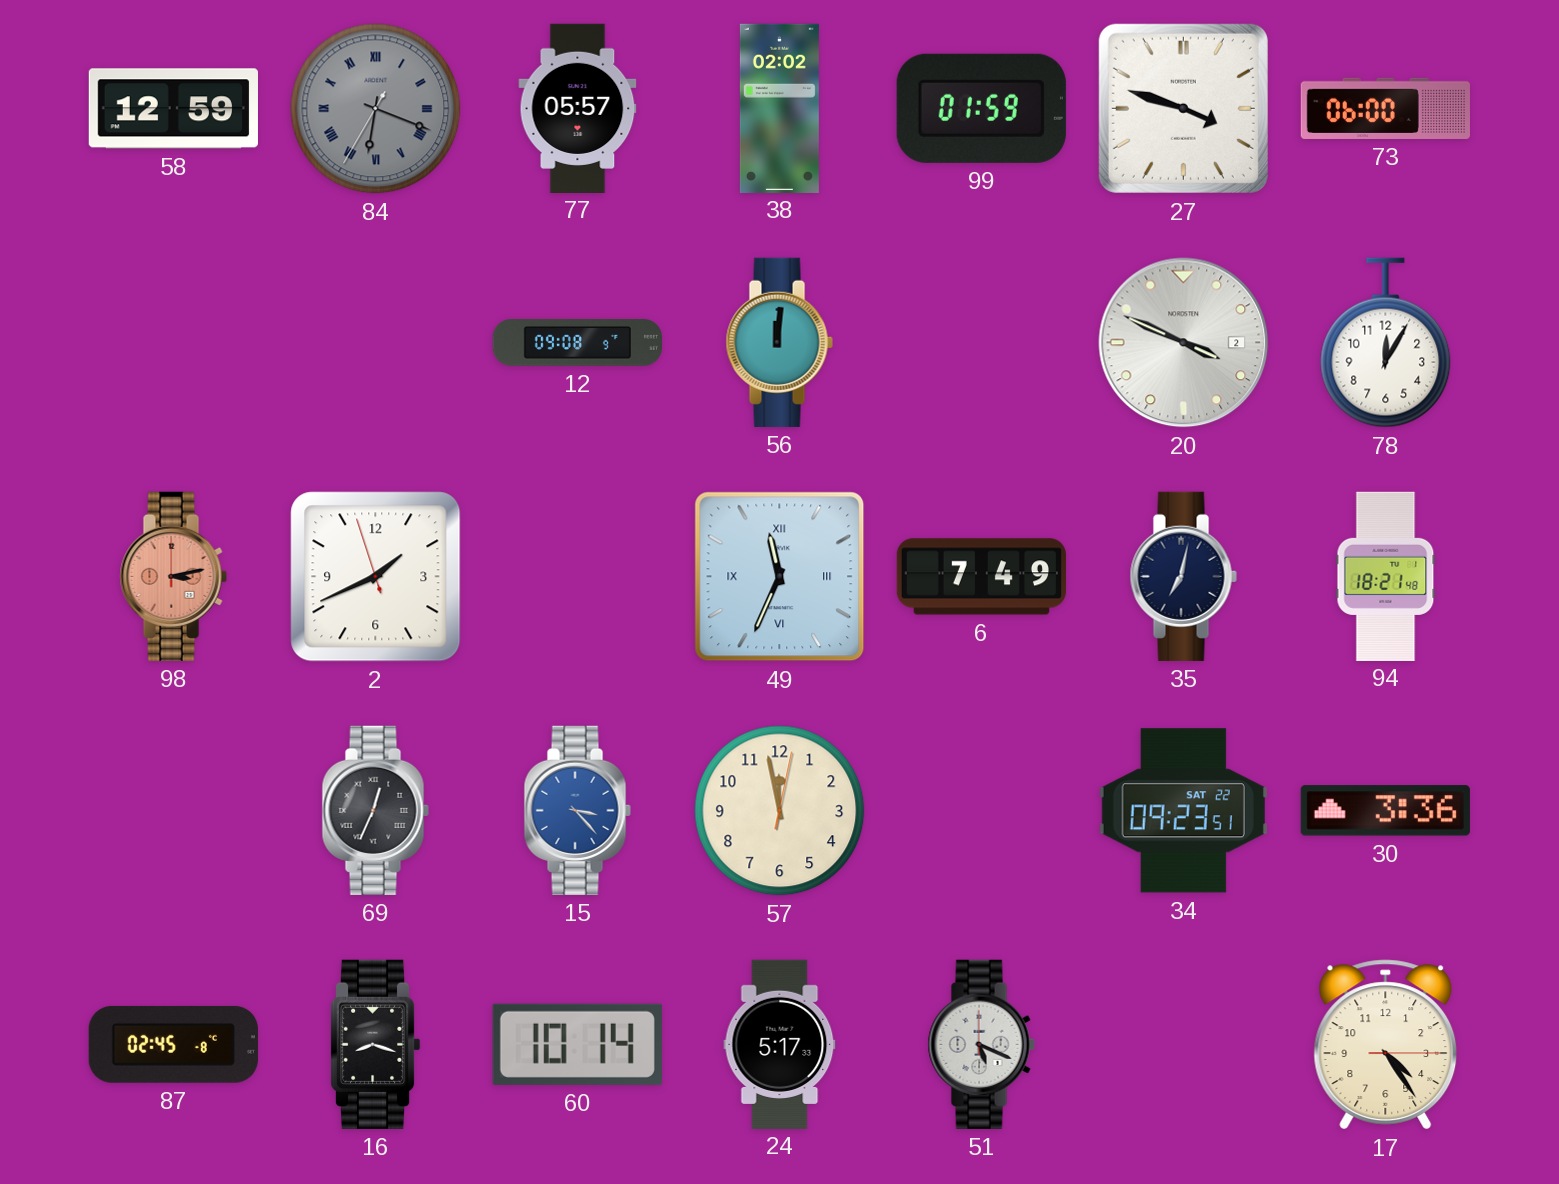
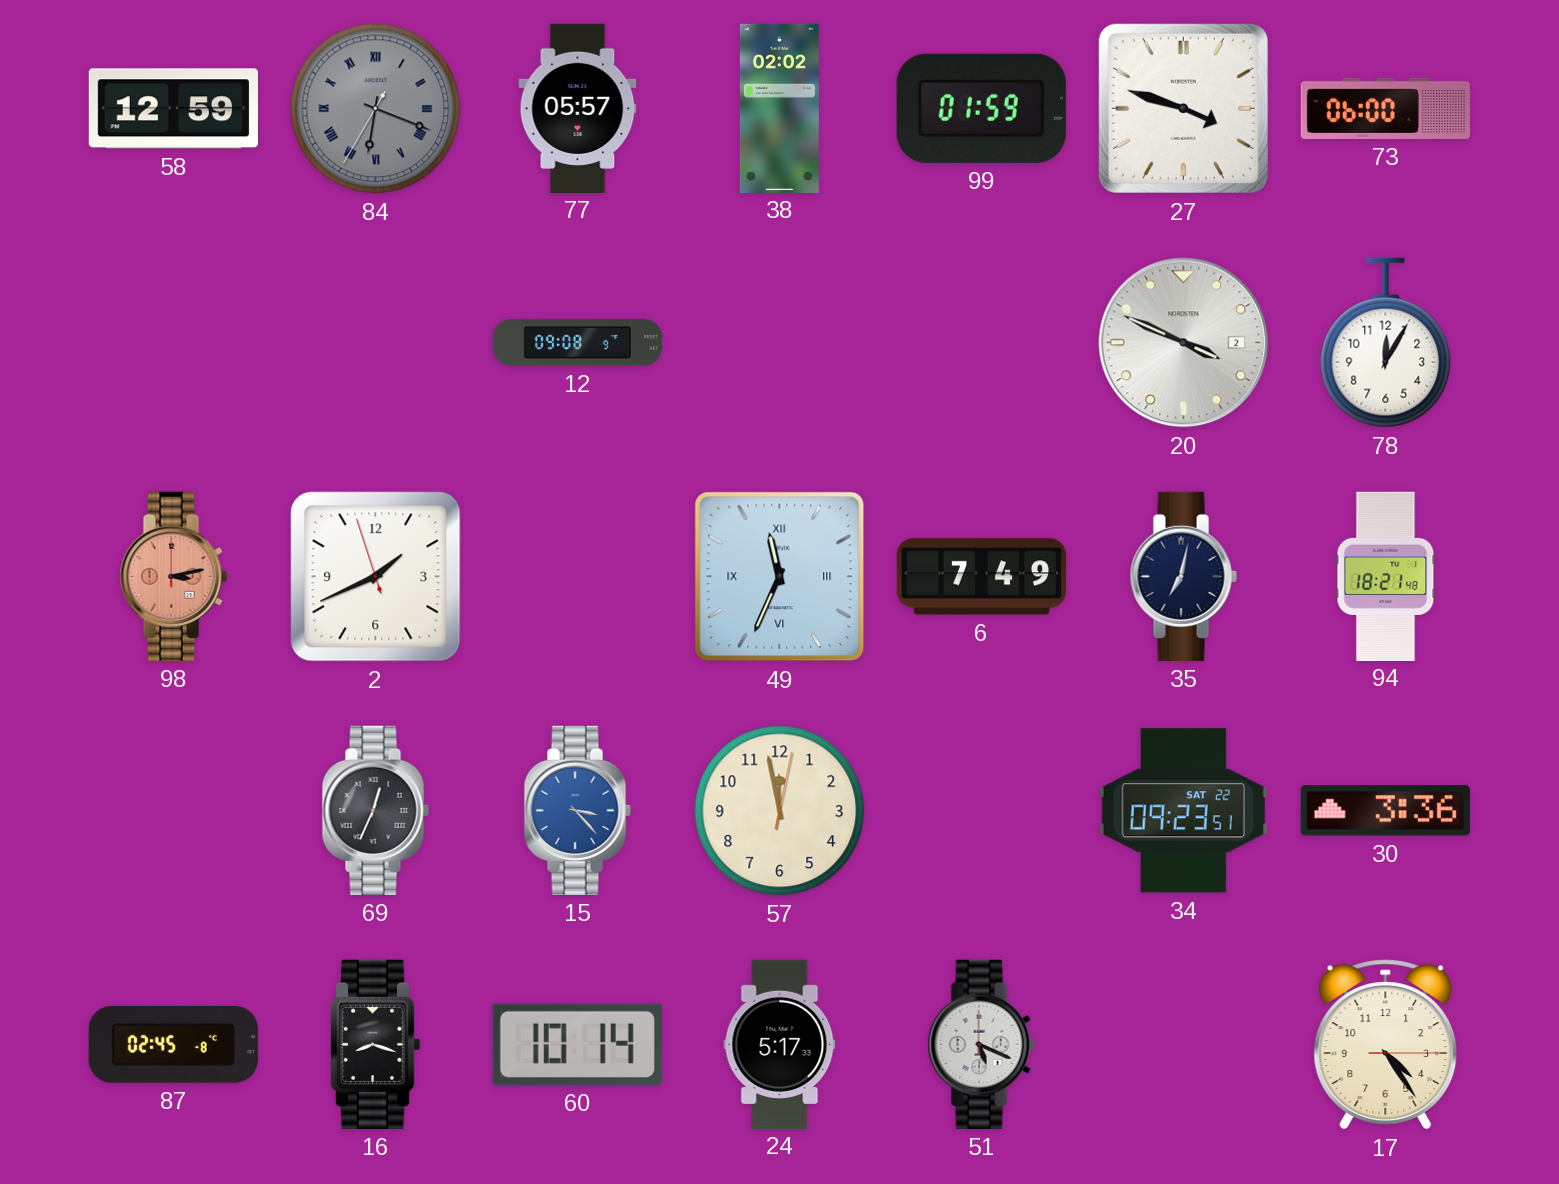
56: 12:01 -> none (779, 342)
